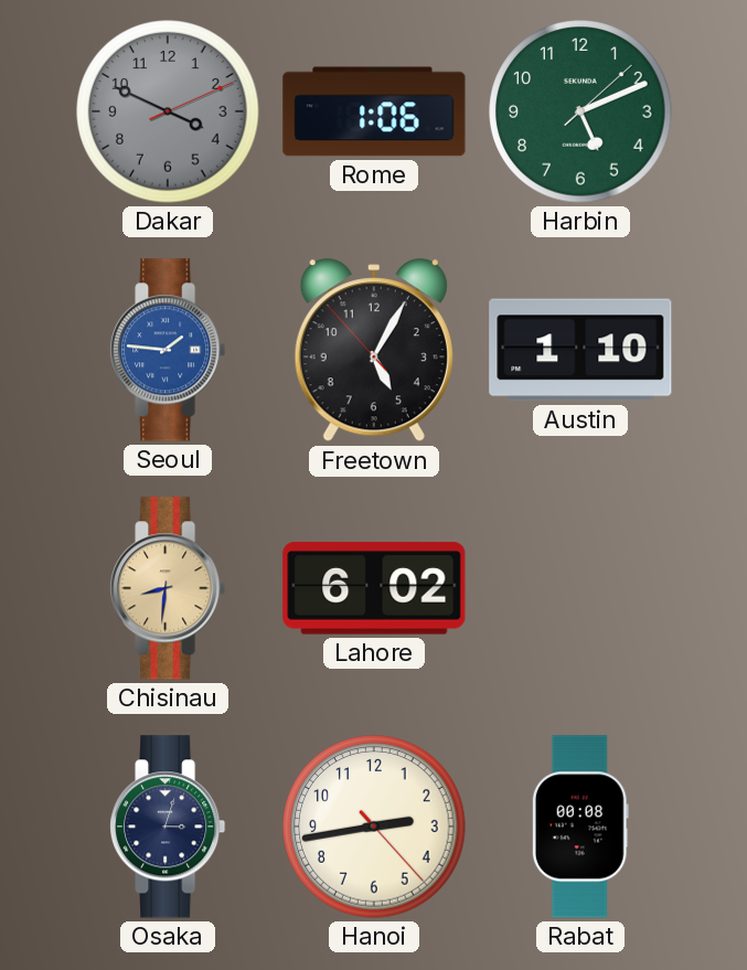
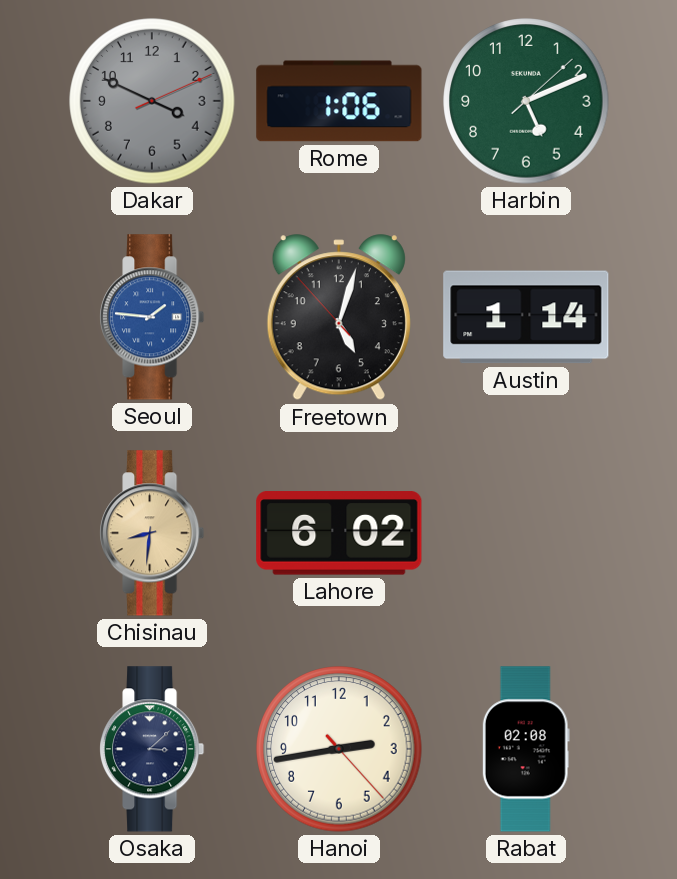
Freetown: 5:04 -> 5:02 (339, 318)
Austin: 1:10 -> 1:14 (526, 317)
Osaka: 3:03 -> 3:08 (153, 749)
Rabat: 00:08 -> 02:08 (526, 749)
